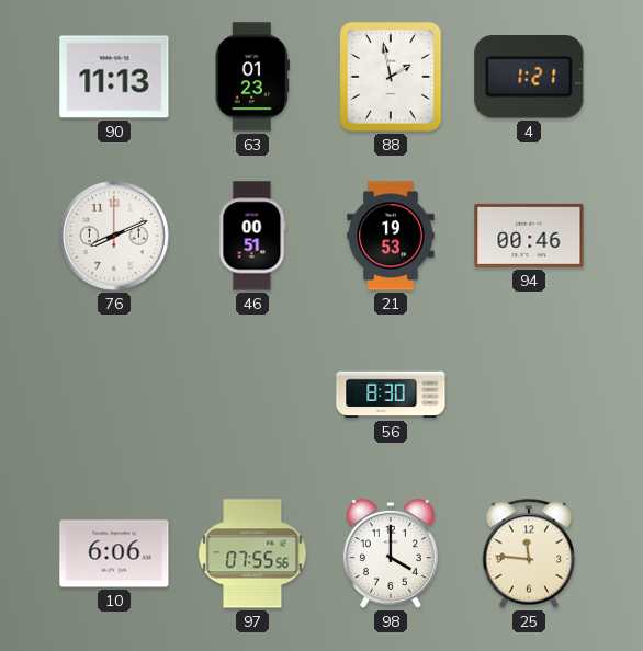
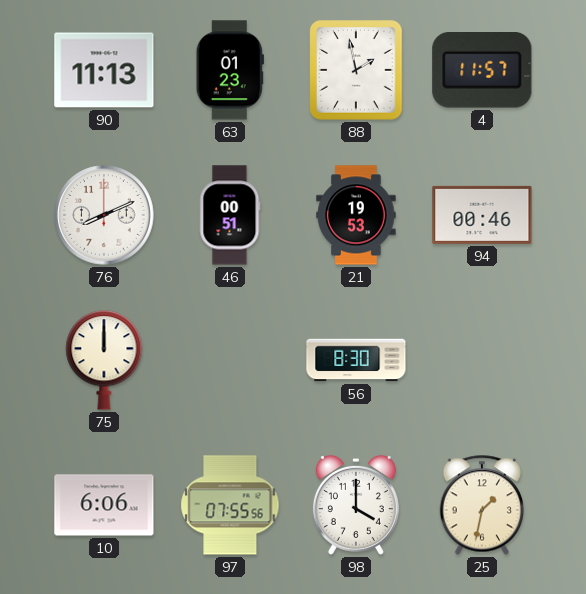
4: 1:21 -> 11:57 (482, 71)
75: none -> 12:00 (104, 360)
25: 11:46 -> 1:32 (481, 505)
